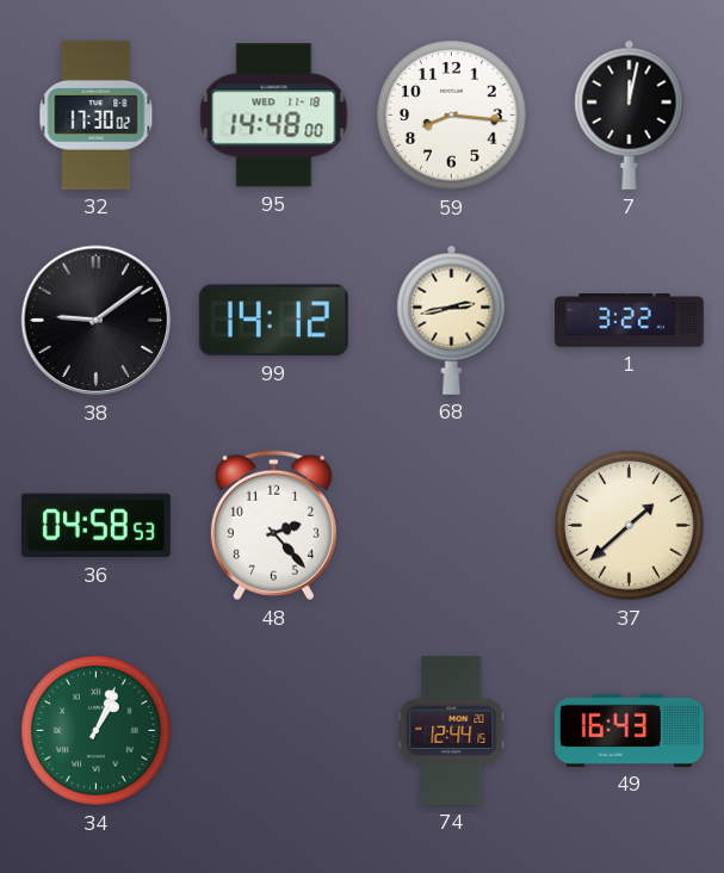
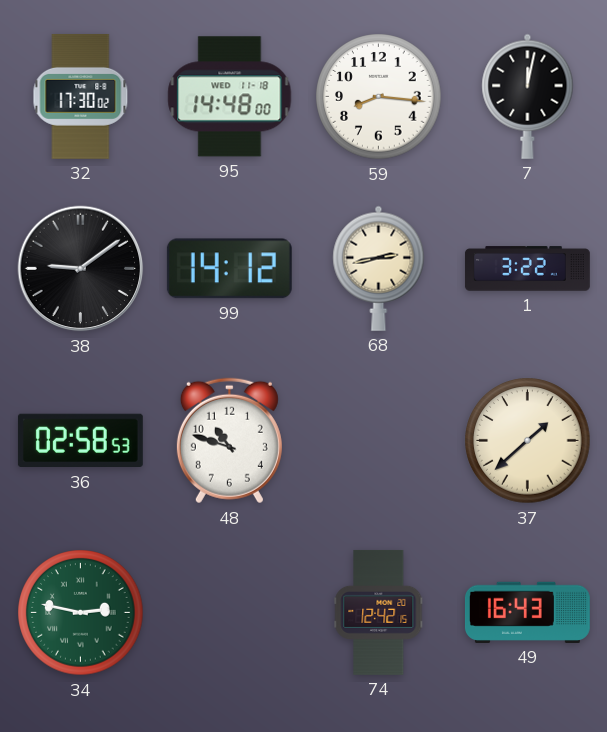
36: 04:58 -> 02:58 (80, 441)
48: 2:23 -> 10:48 (229, 441)
34: 1:04 -> 2:47 (81, 613)
74: 12:44 -> 12:42 (379, 612)
